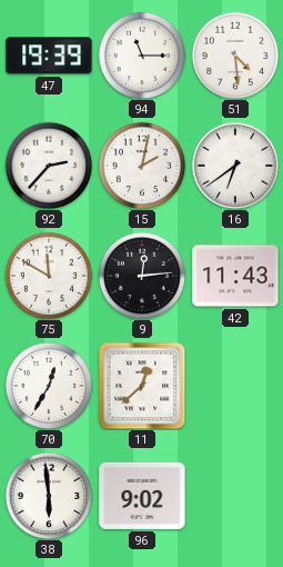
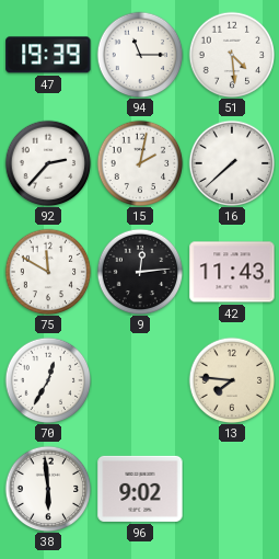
16: 6:39 -> 7:38 (232, 163)
11: 12:38 -> none (142, 386)
13: none -> 7:46 (232, 380)
